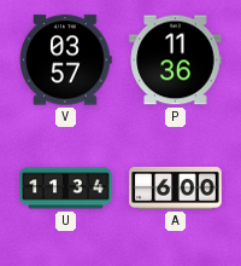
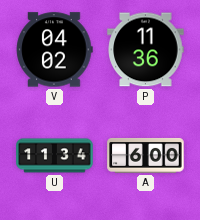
V: 03:57 -> 04:02 (55, 50)
